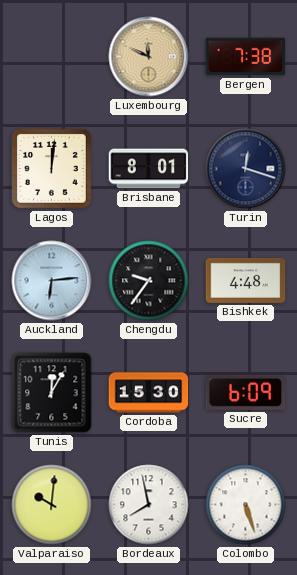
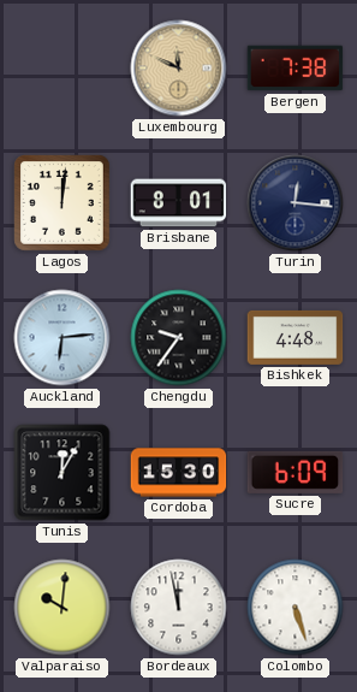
Turin: 12:18 -> 12:16 (296, 203)
Bordeaux: 7:58 -> 11:58 (179, 608)
